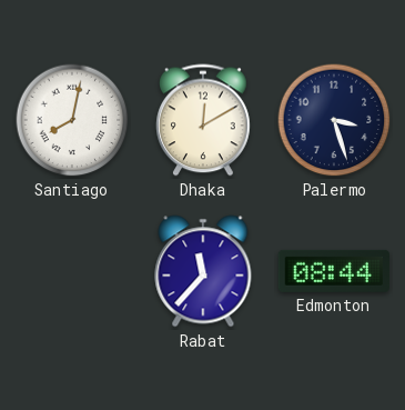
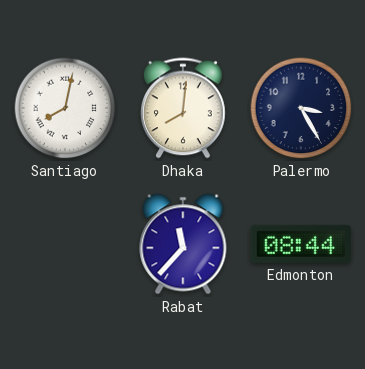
Dhaka: 12:10 -> 8:01 (184, 108)
Palermo: 3:27 -> 3:25 (301, 108)
